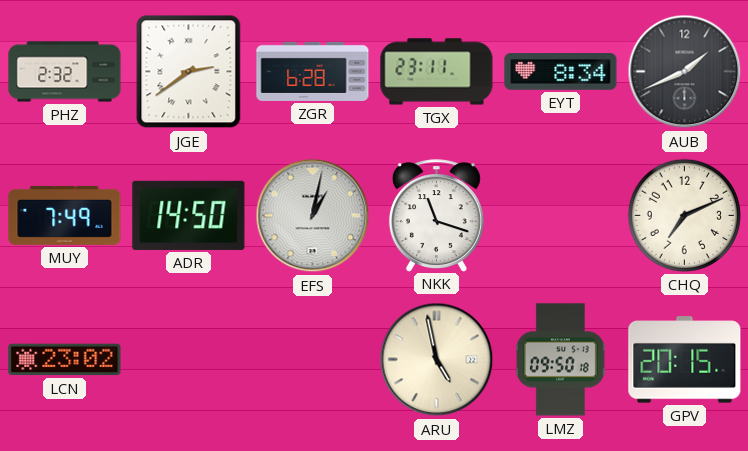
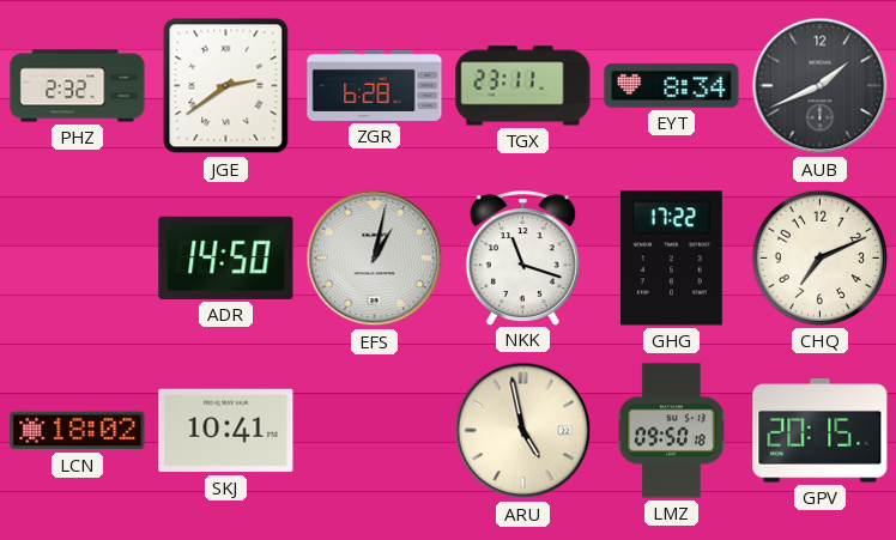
MUY: 7:49 -> none (65, 215)
GHG: none -> 17:22 (671, 259)
LCN: 23:02 -> 18:02 (78, 431)
SKJ: none -> 10:41 (226, 431)
